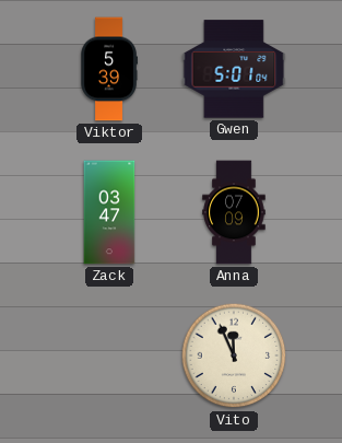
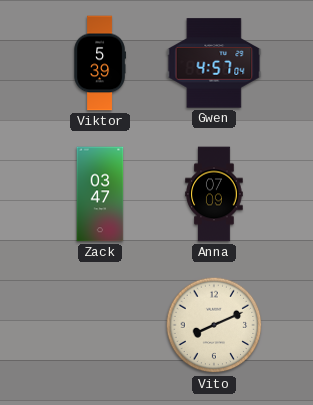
Gwen: 5:01 -> 4:57 (214, 63)
Vito: 11:56 -> 8:11 (214, 325)
